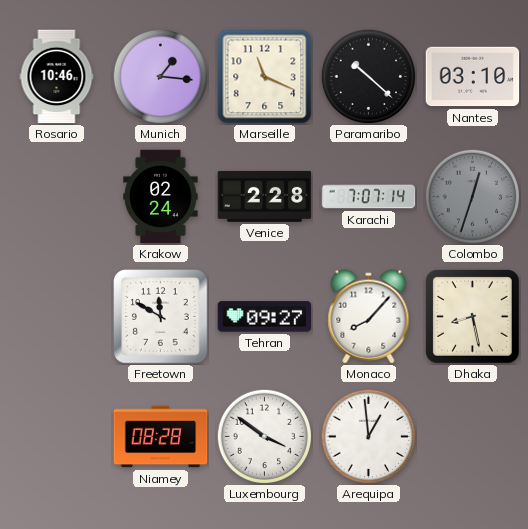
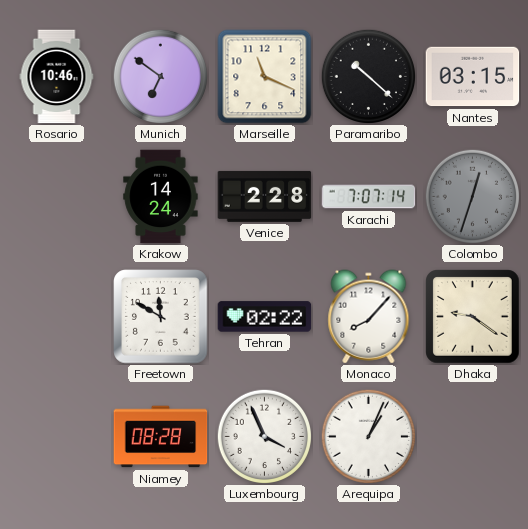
Munich: 1:16 -> 6:51 (160, 76)
Nantes: 03:10 -> 03:15 (473, 77)
Krakow: 02:24 -> 14:24 (161, 197)
Tehran: 09:27 -> 02:22 (265, 317)
Dhaka: 8:28 -> 9:21 (473, 317)
Luxembourg: 3:51 -> 3:56 (264, 436)
Arequipa: 12:59 -> 1:04 (368, 436)
